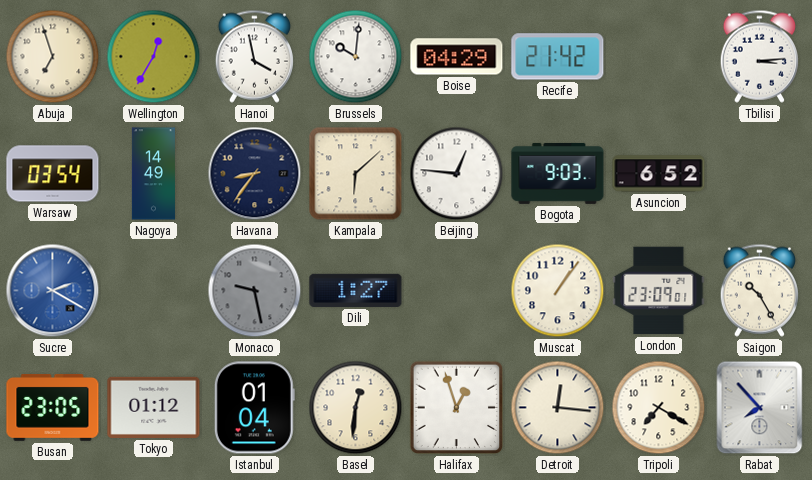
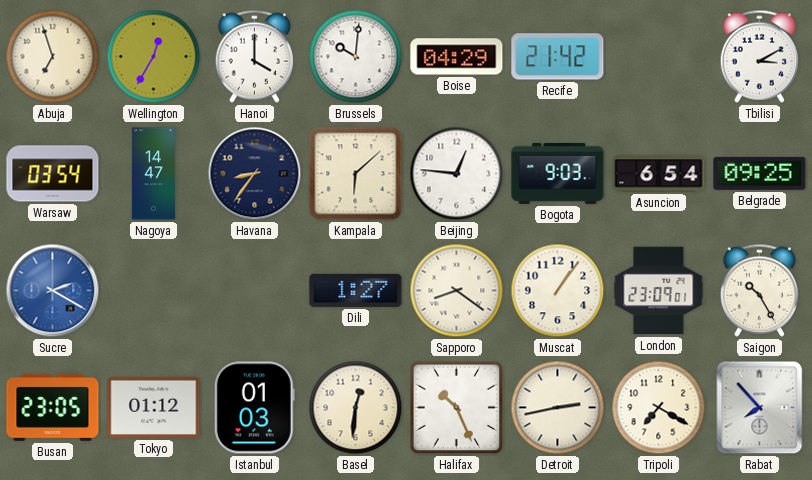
Hanoi: 3:58 -> 4:00 (254, 56)
Tbilisi: 3:14 -> 3:10 (759, 56)
Nagoya: 14:49 -> 14:47 (153, 174)
Asuncion: 6:52 -> 6:54 (659, 174)
Belgrade: none -> 09:25 (760, 173)
Monaco: 9:28 -> none (255, 291)
Sapporo: none -> 8:21 (457, 291)
Istanbul: 01:04 -> 01:03 (254, 408)
Halifax: 12:57 -> 10:26 (457, 408)
Detroit: 12:16 -> 2:43 (558, 408)
